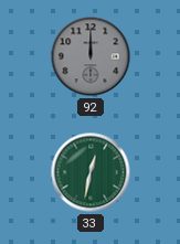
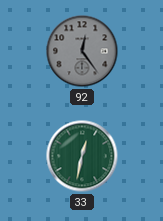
92: 12:00 -> 12:24 (82, 51)
